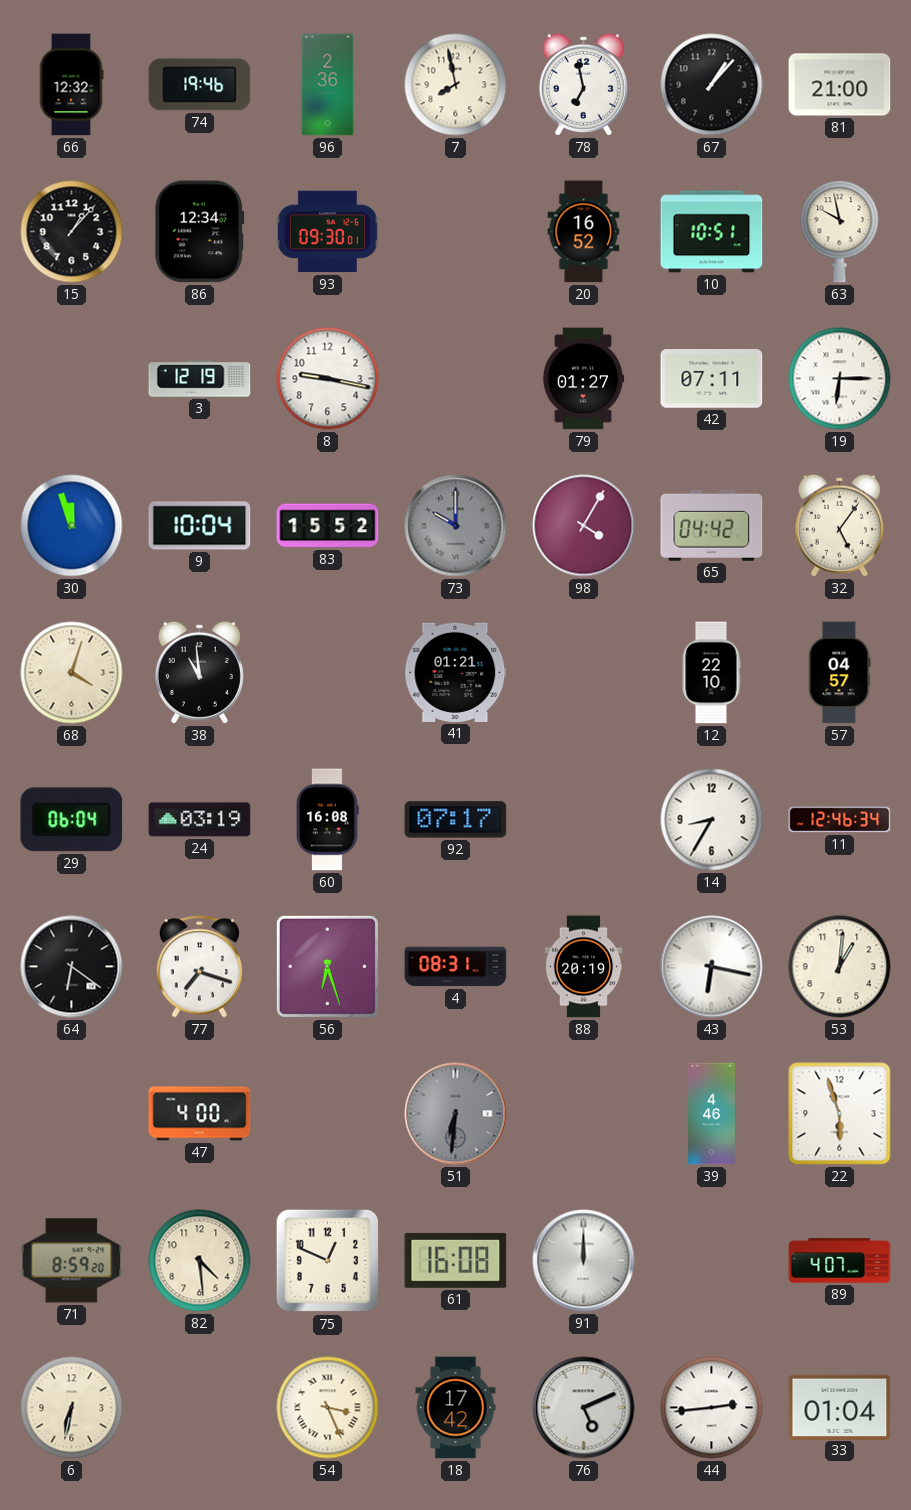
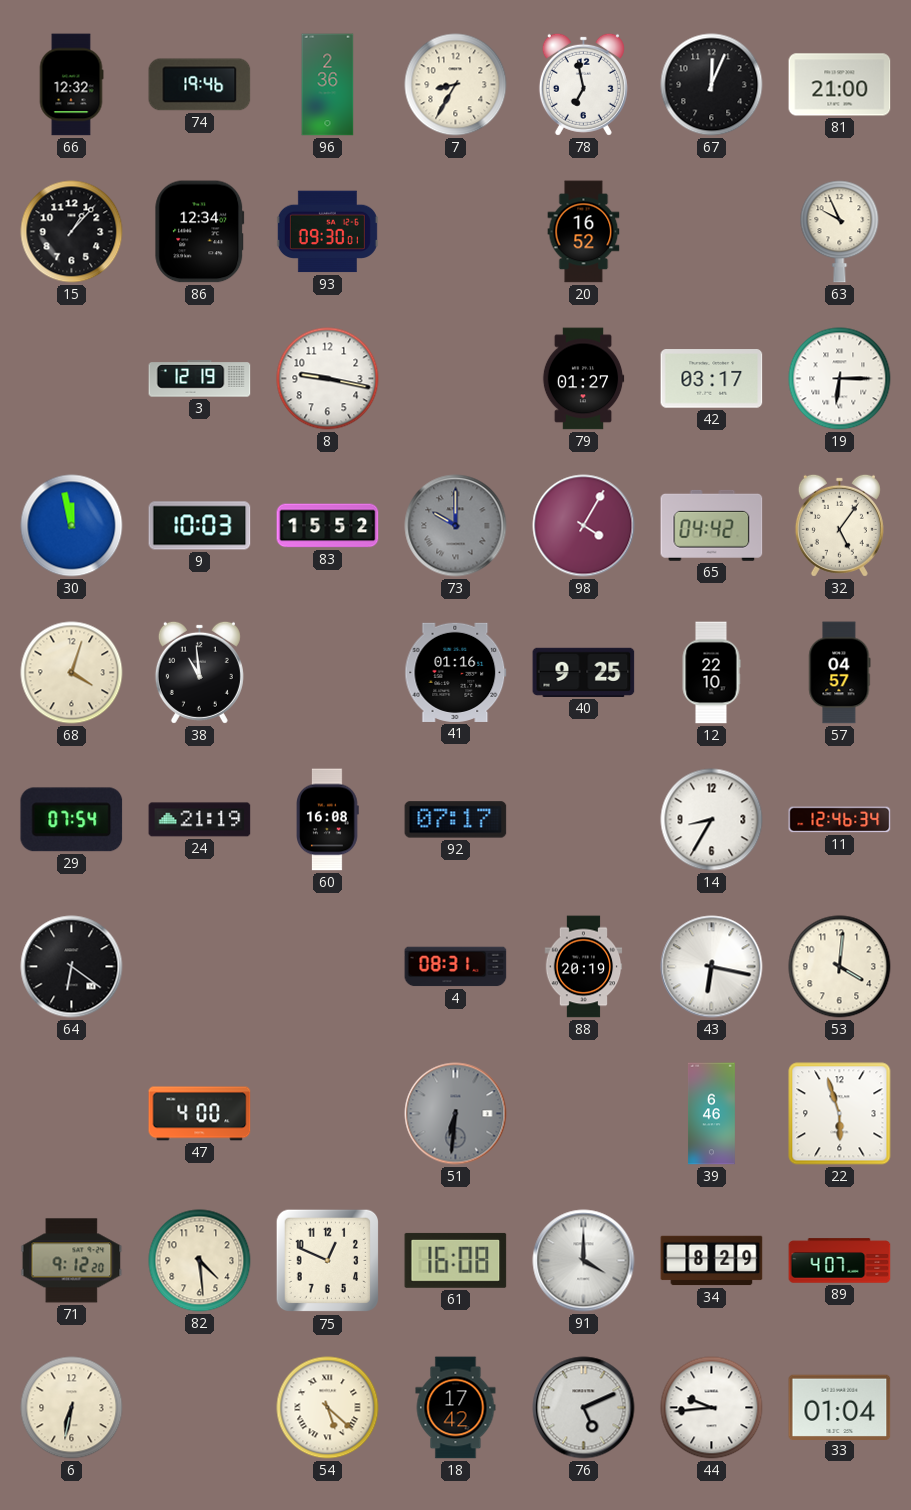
7: 7:58 -> 8:35 (456, 85)
67: 1:07 -> 12:04 (712, 85)
10: 10:51 -> none (712, 232)
63: 9:58 -> 9:56 (840, 232)
42: 07:11 -> 03:17 (712, 379)
30: 11:57 -> 11:58 (72, 526)
9: 10:04 -> 10:03 (200, 526)
41: 01:21 -> 01:16 (456, 672)
40: none -> 9:25 (584, 672)
29: 06:04 -> 07:54 (72, 820)
24: 03:19 -> 21:19 (200, 820)
77: 7:18 -> none (199, 967)
56: 6:27 -> none (327, 966)
53: 1:01 -> 4:01 (840, 967)
39: 4:46 -> 6:46 (711, 1114)
71: 8:59 -> 9:12 (72, 1261)
91: 12:00 -> 4:00 (584, 1261)
34: none -> 8:29 (712, 1261)
54: 3:26 -> 5:22 (328, 1408)
44: 2:44 -> 9:44 (712, 1408)
